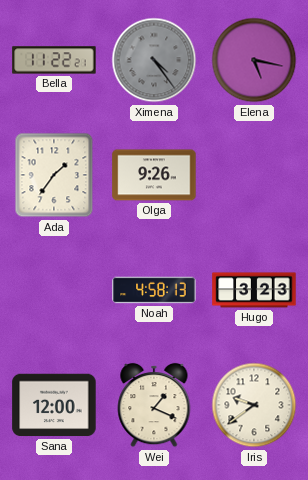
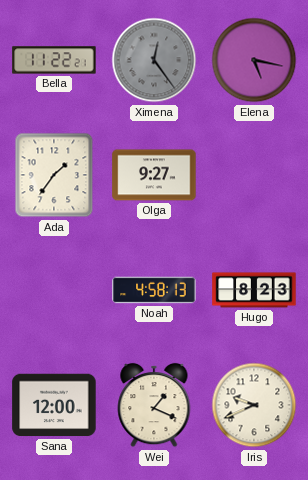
Ximena: 4:24 -> 12:24 (154, 60)
Olga: 9:26 -> 9:27 (154, 175)
Hugo: 3:23 -> 8:23 (254, 290)
Iris: 9:39 -> 9:41 (254, 405)
